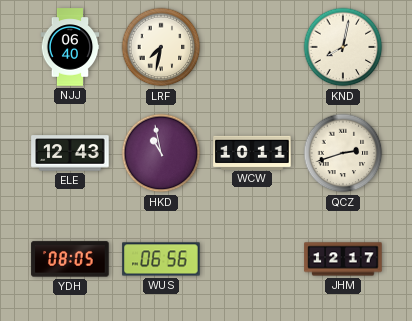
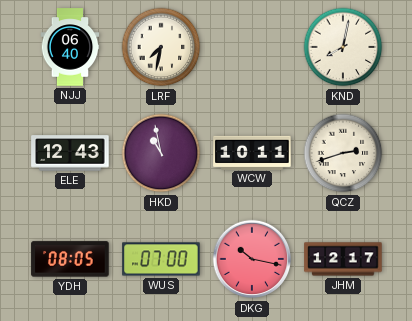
WUS: 06:56 -> 07:00 (161, 259)
DKG: none -> 10:17 (252, 259)
